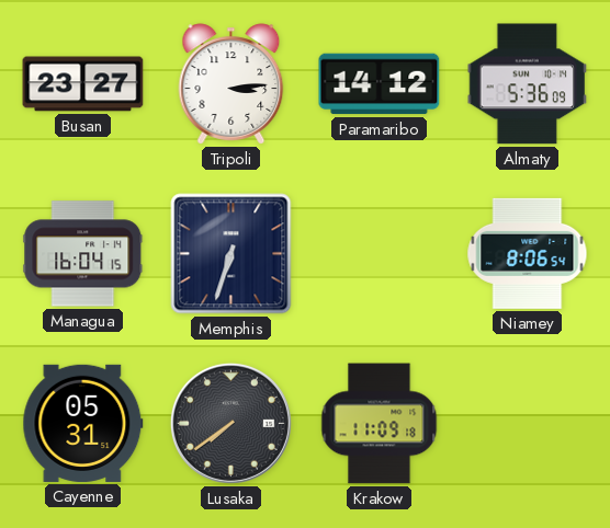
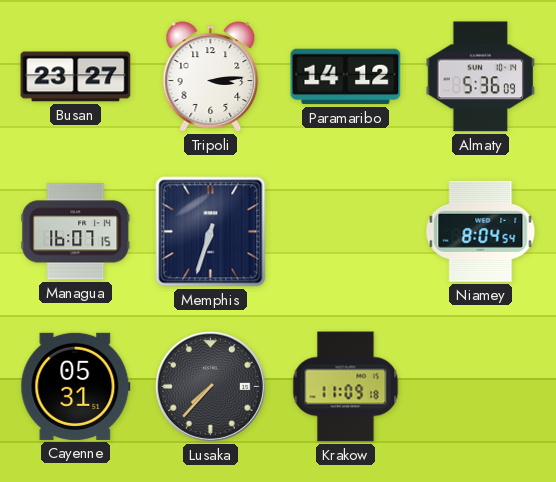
Managua: 16:04 -> 16:07 (76, 232)
Niamey: 8:06 -> 8:04 (481, 231)
Lusaka: 7:39 -> 7:37 (210, 386)
